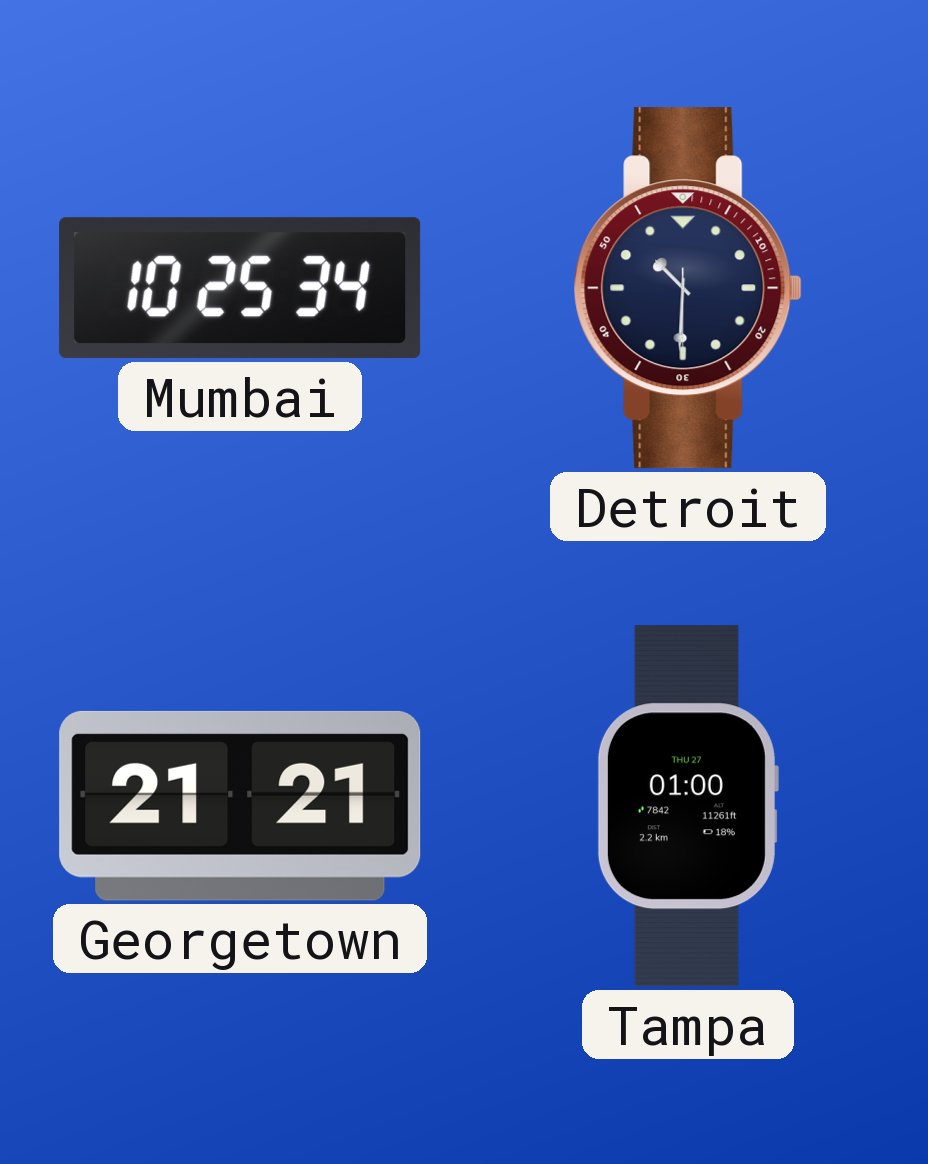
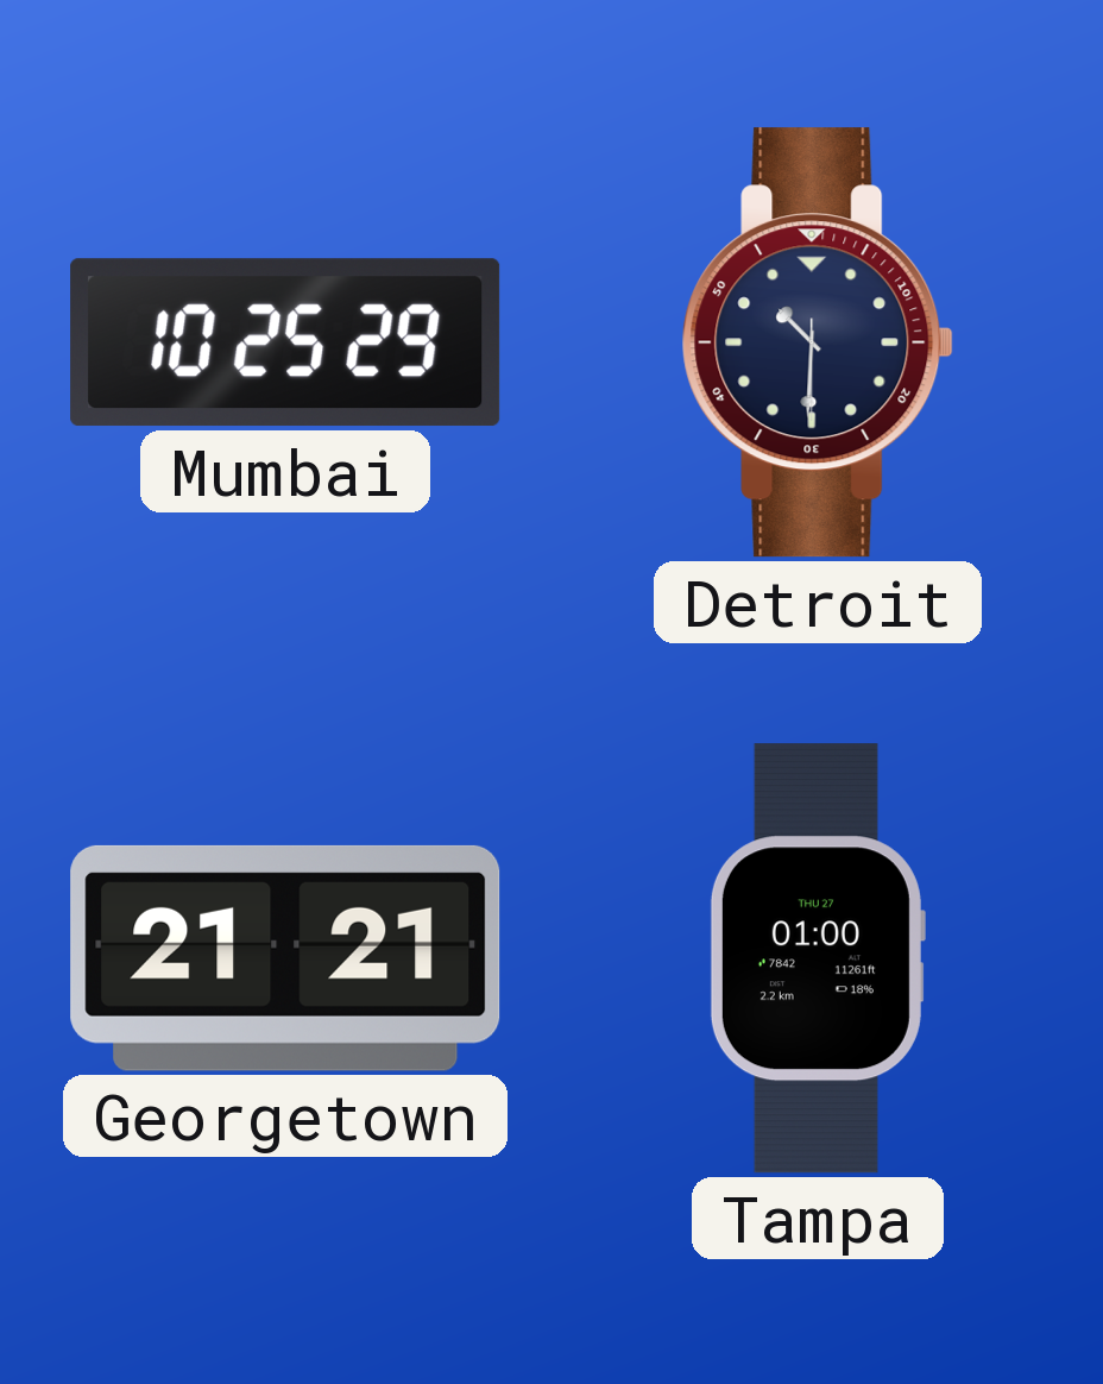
Mumbai: 10:25:34 -> 10:25:29 (285, 342)
